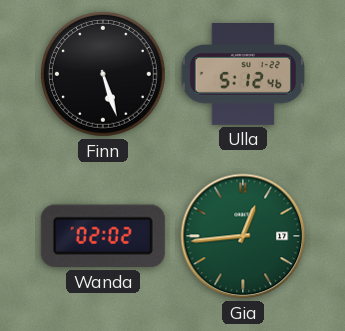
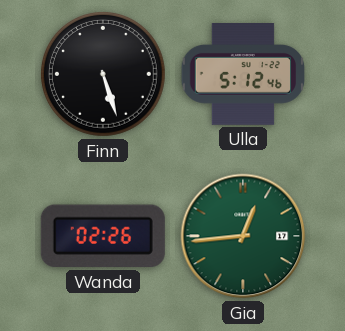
Wanda: 02:02 -> 02:26 (103, 236)
